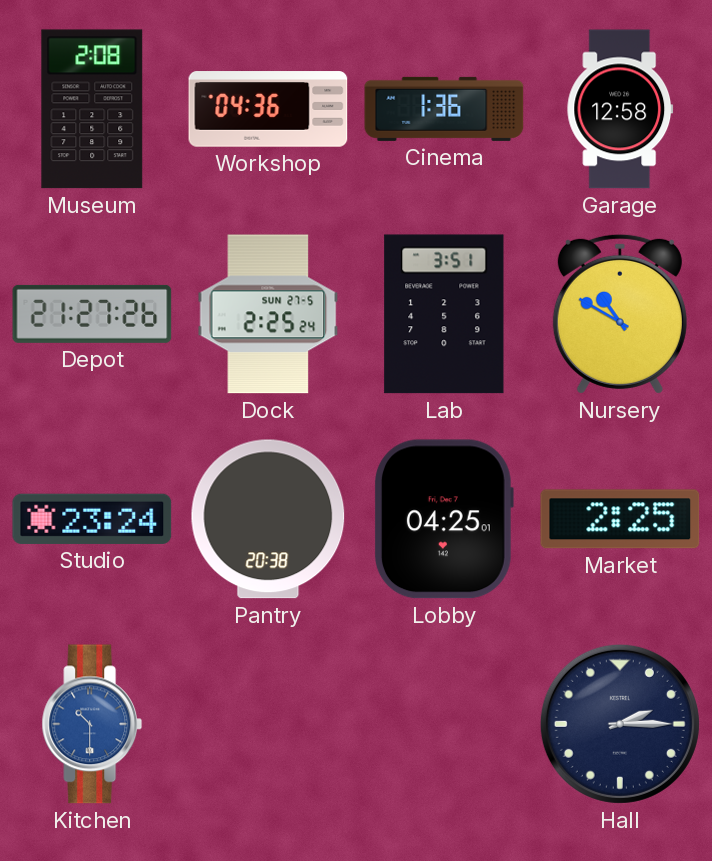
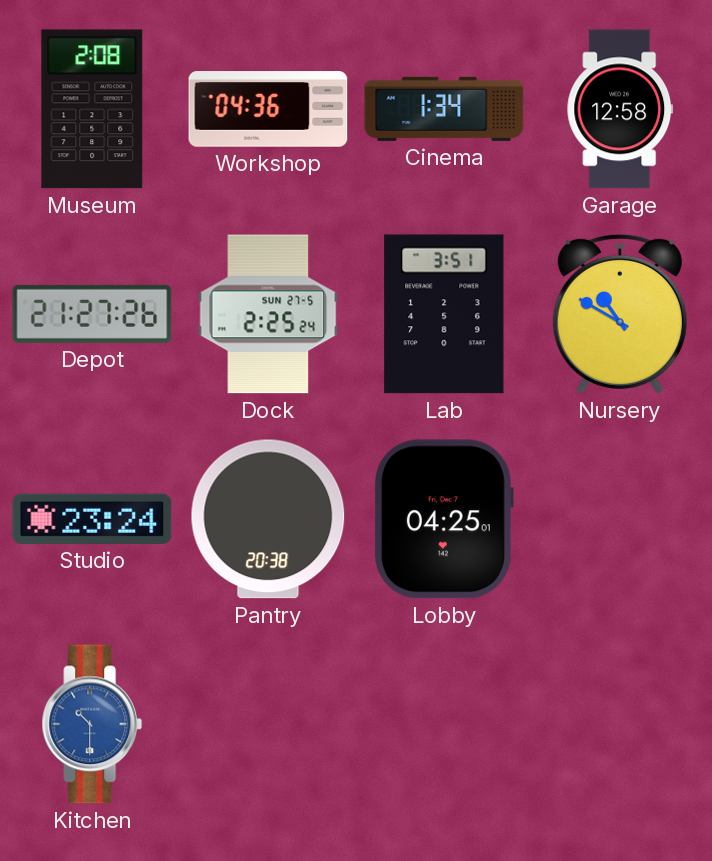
Cinema: 1:36 -> 1:34 (444, 109)
Market: 2:25 -> none (620, 519)
Hall: 2:15 -> none (620, 724)
